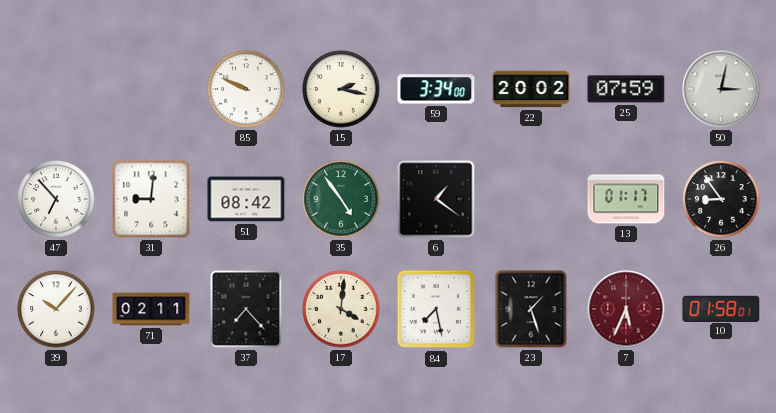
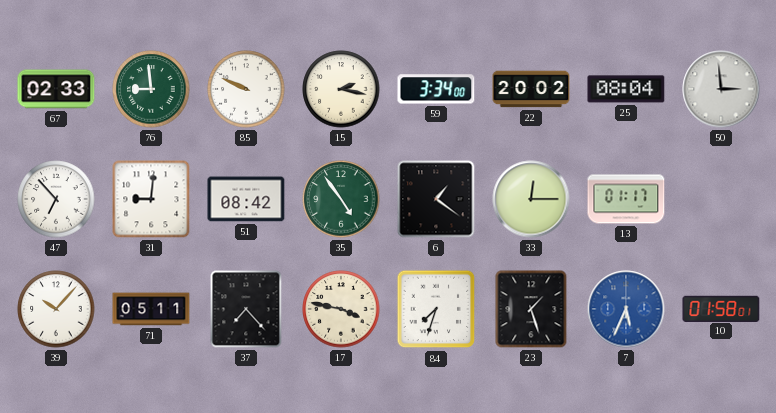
67: none -> 02:33 (56, 89)
76: none -> 8:59 (151, 89)
25: 07:59 -> 08:04 (626, 89)
50: 3:02 -> 2:59 (721, 89)
33: none -> 12:15 (531, 199)
26: 8:54 -> none (721, 199)
71: 02:11 -> 05:11 (151, 309)
17: 4:01 -> 3:47 (341, 309)
84: 7:28 -> 7:33 (436, 309)
7 dial: burgundy -> blue (626, 309)
